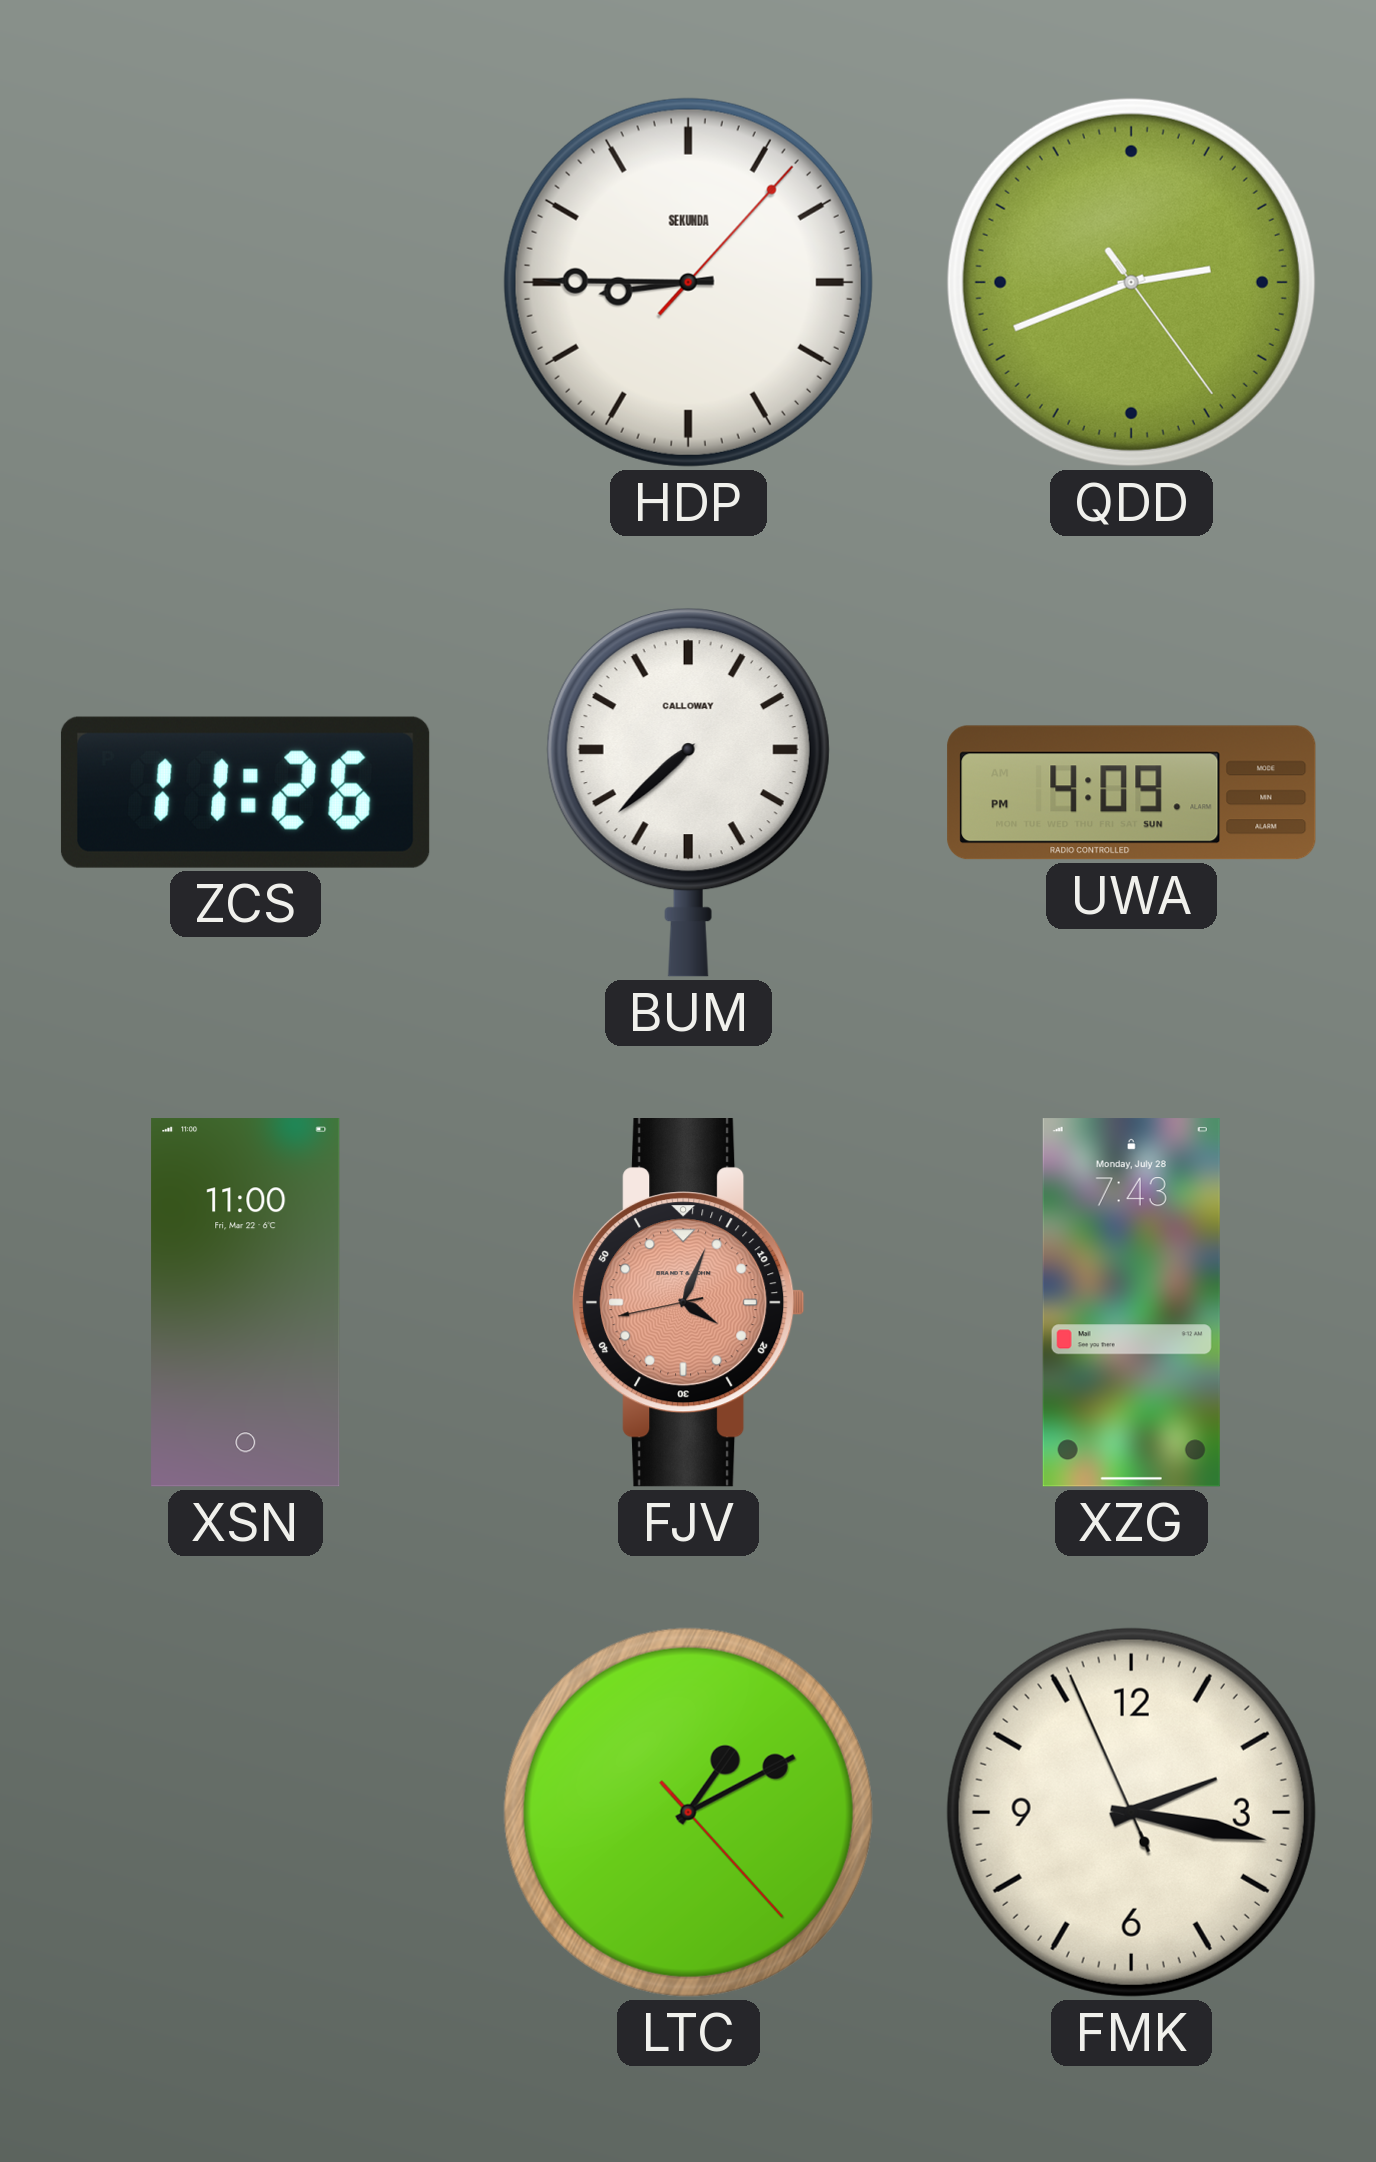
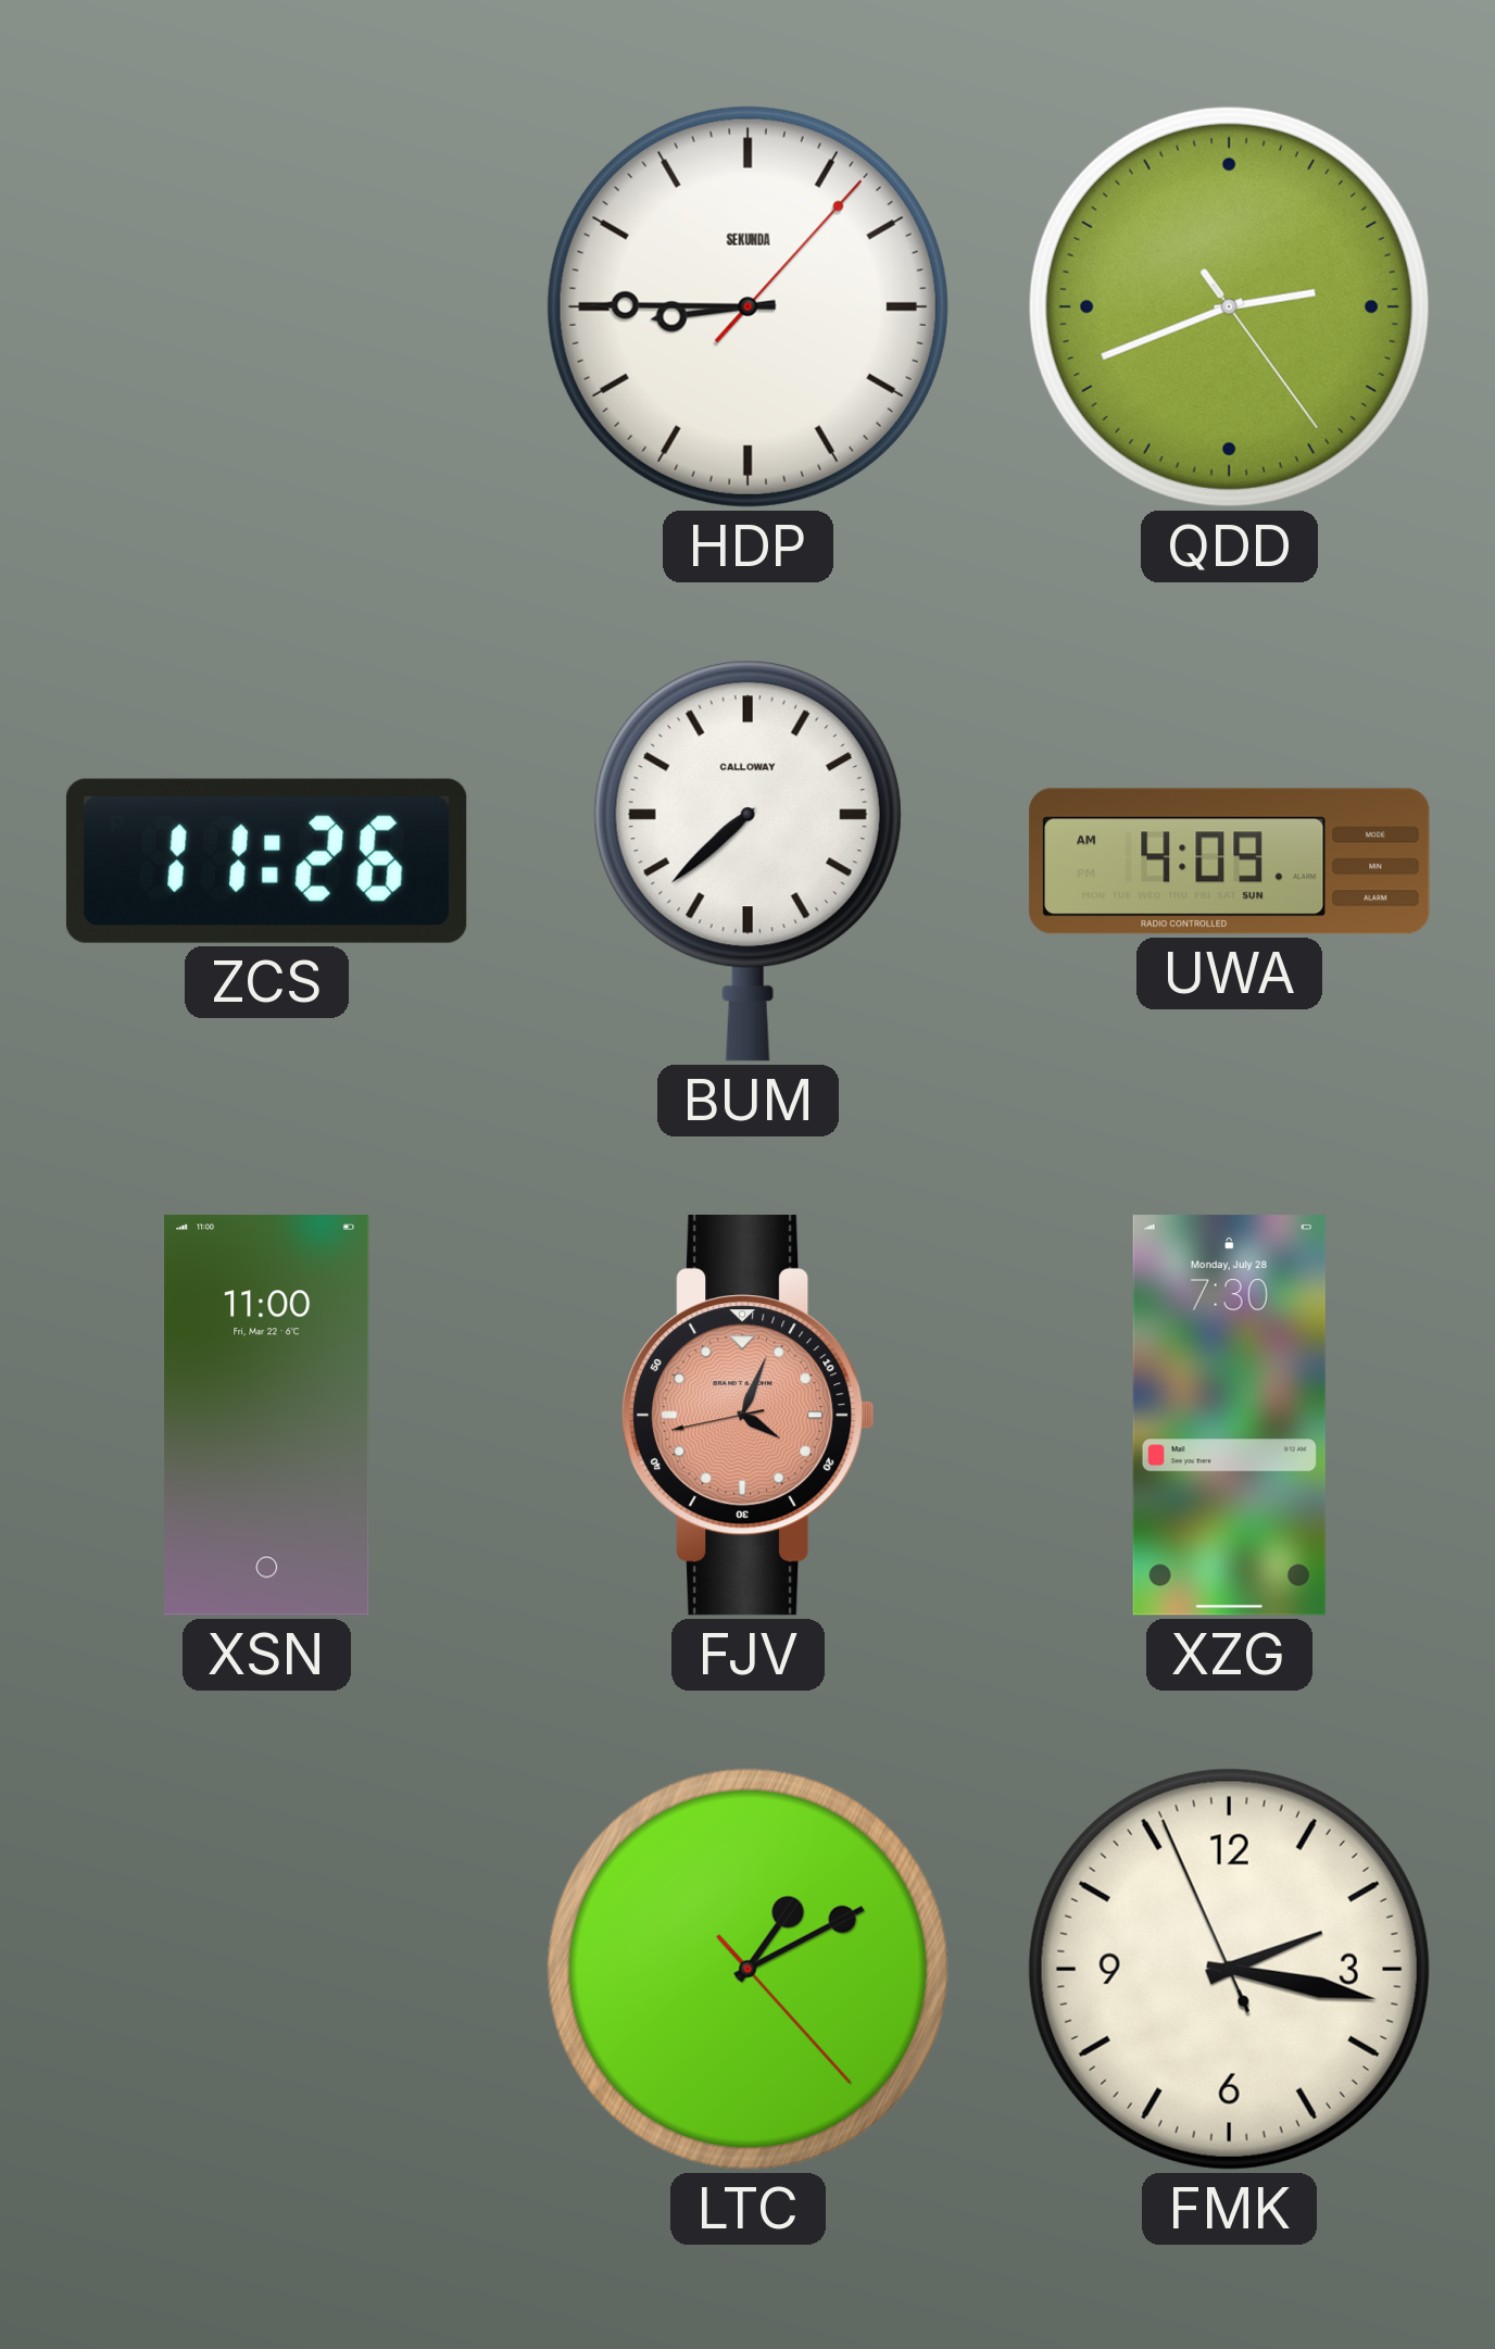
UWA: 4:09 PM -> 4:09 AM (1230, 862)
XZG: 7:43 -> 7:30 (1229, 1416)
